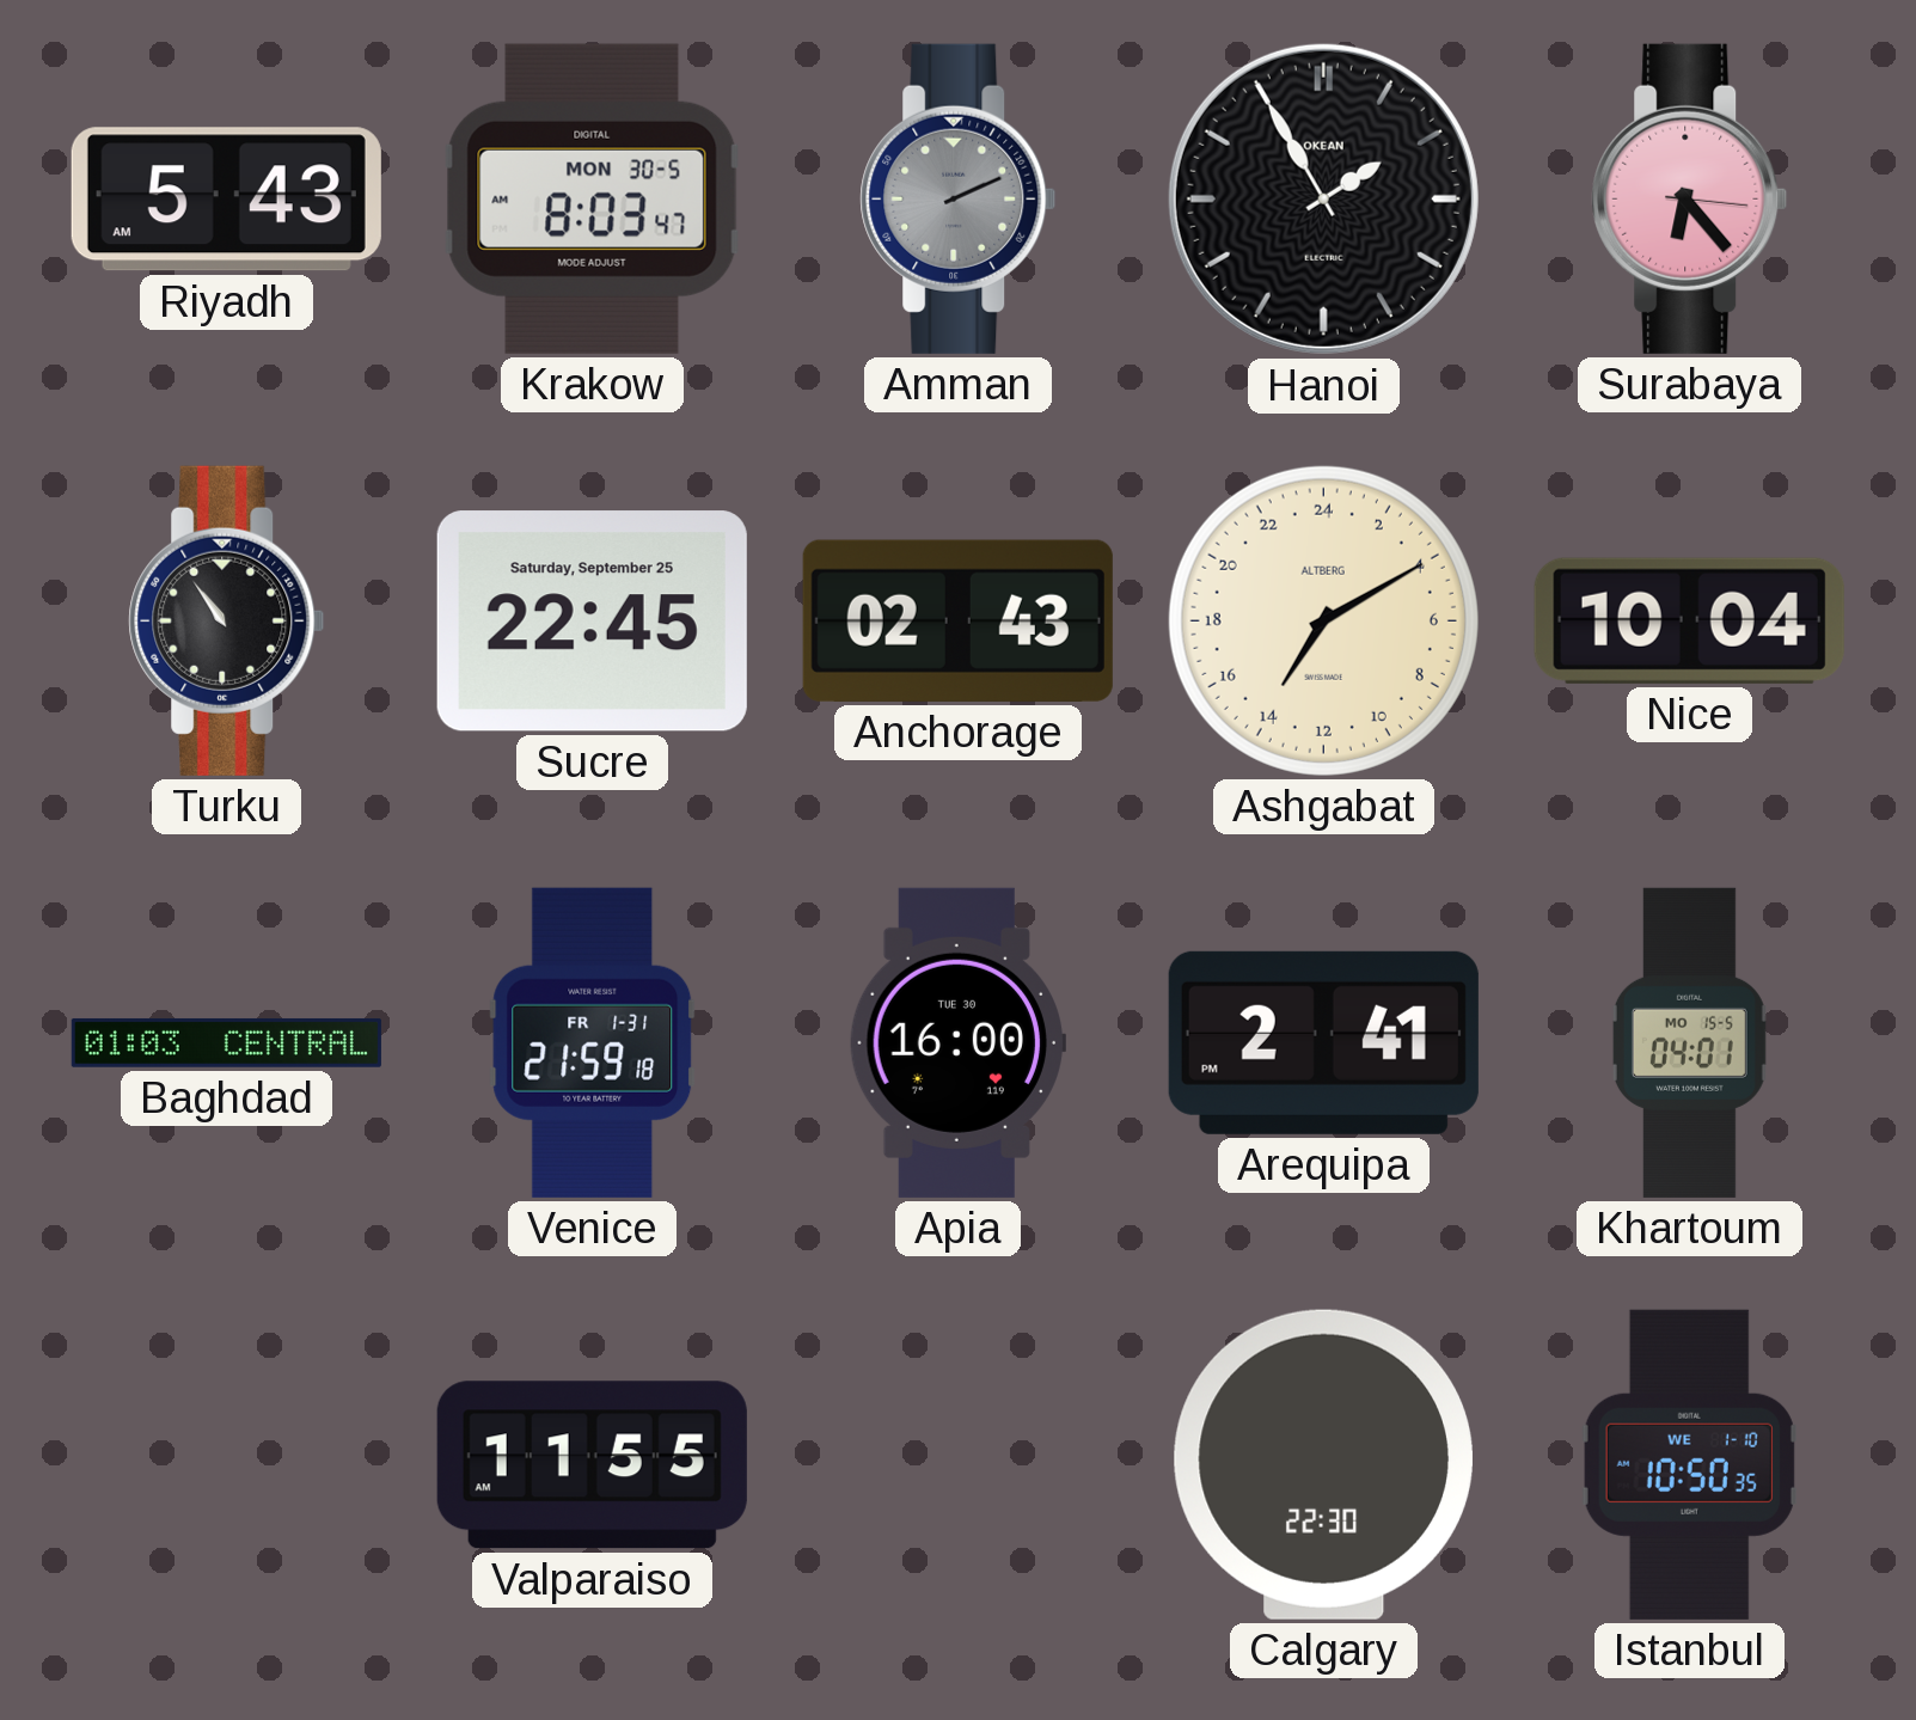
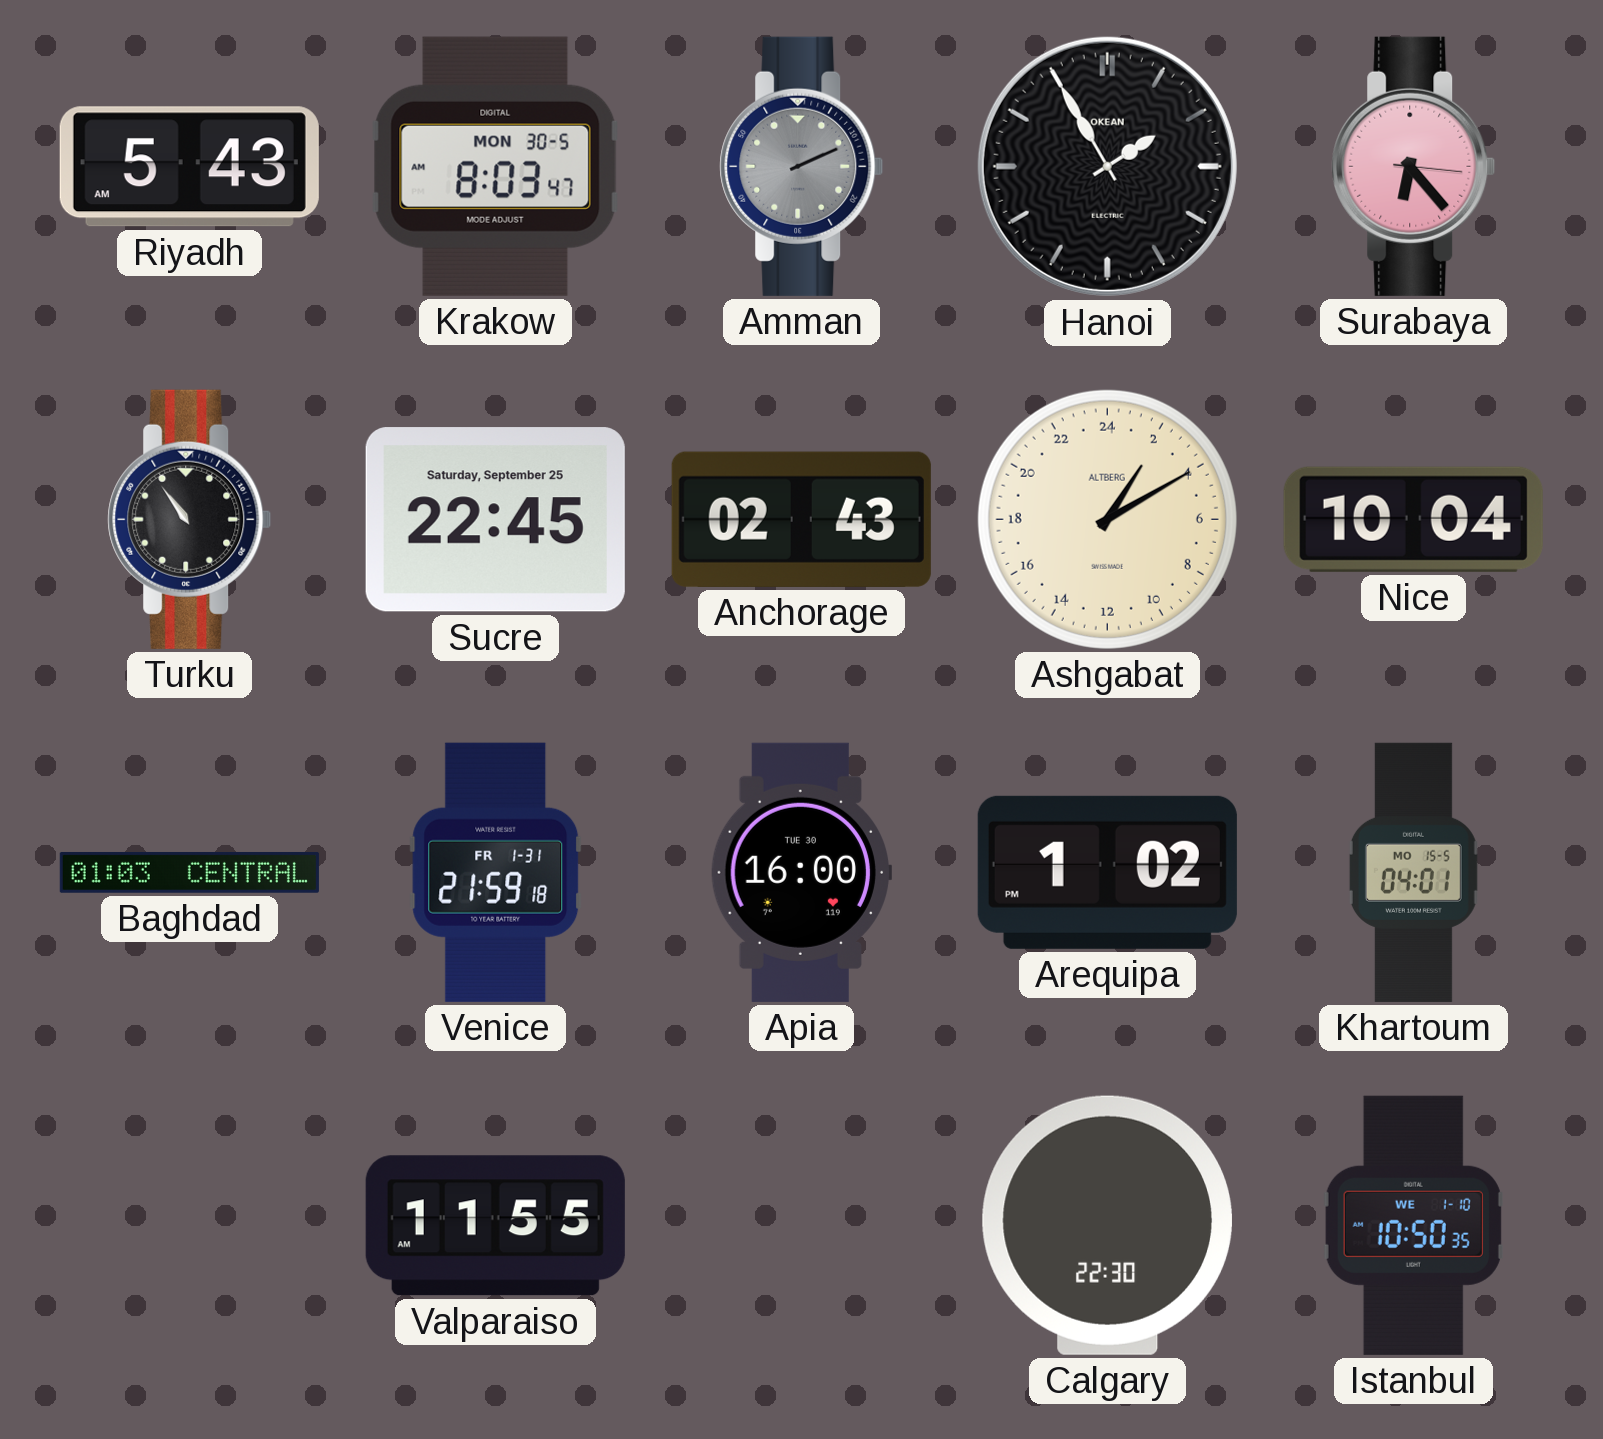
Ashgabat: 14:10 -> 2:10 (1107, 519)
Arequipa: 2:41 -> 1:02 (1107, 872)
